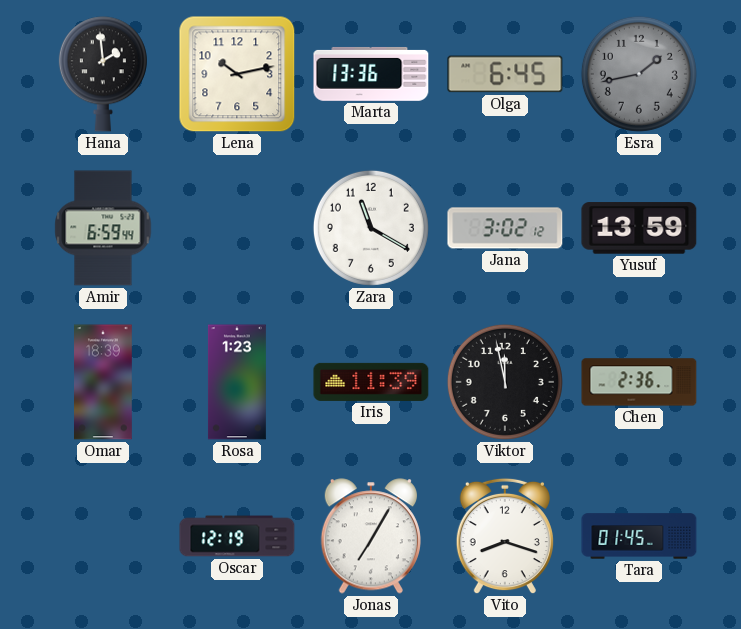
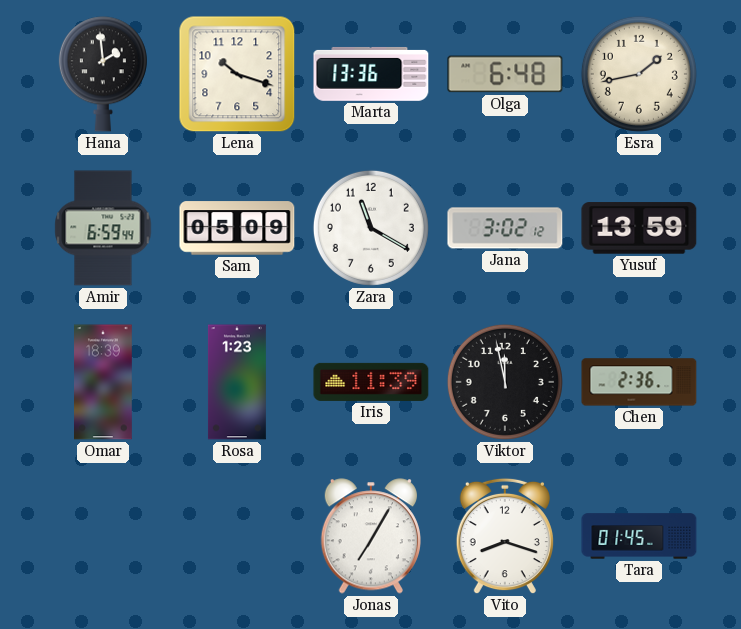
Lena: 10:13 -> 10:18 (237, 74)
Olga: 6:45 -> 6:48 (505, 74)
Esra dial: grey -> cream (639, 74)
Sam: none -> 05:09 (237, 228)
Oscar: 12:19 -> none (237, 536)
